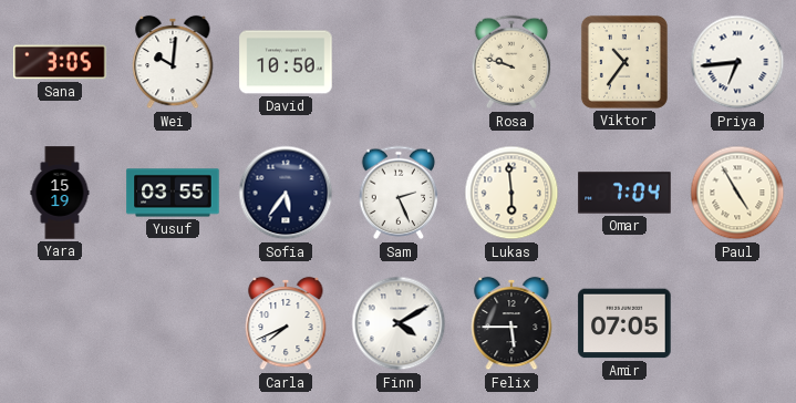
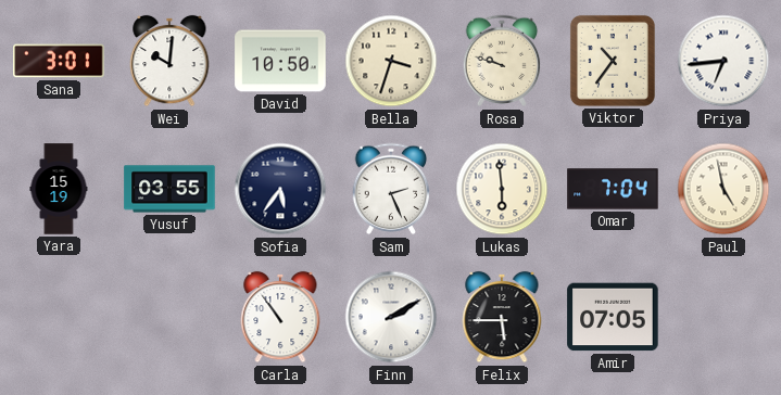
Sana: 3:05 -> 3:01 (59, 61)
Bella: none -> 3:33 (391, 61)
Paul: 4:55 -> 4:58 (723, 189)
Carla: 7:41 -> 10:54 (280, 317)
Finn: 4:10 -> 2:10 (391, 317)
